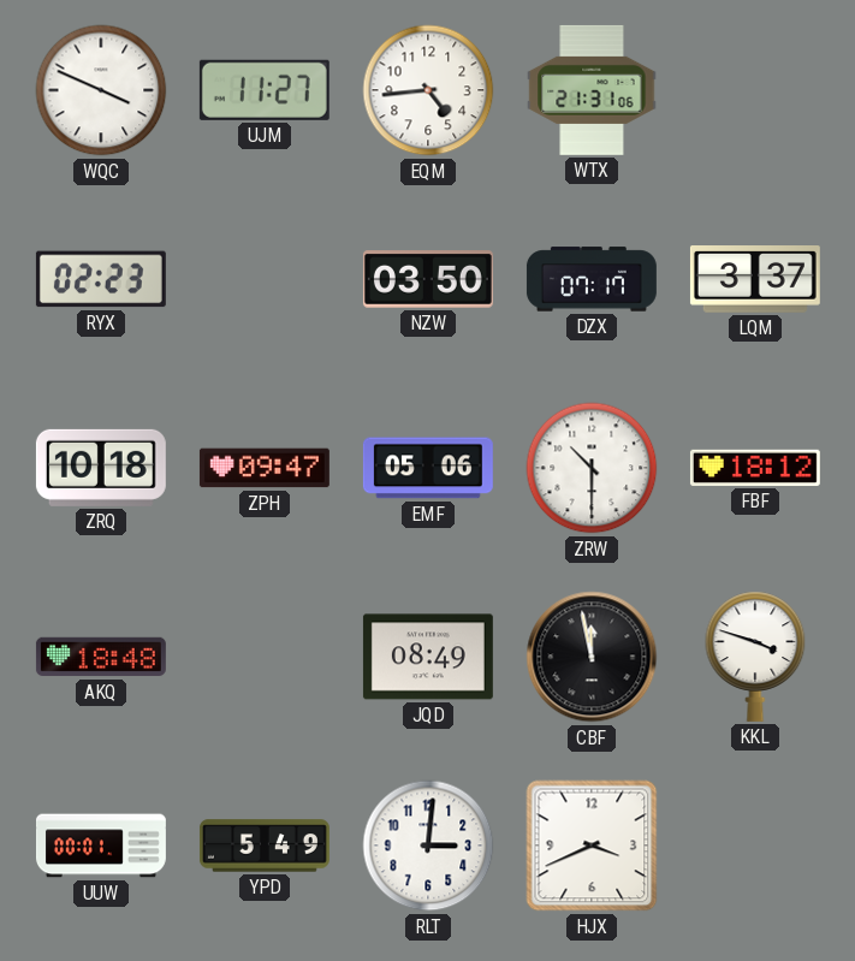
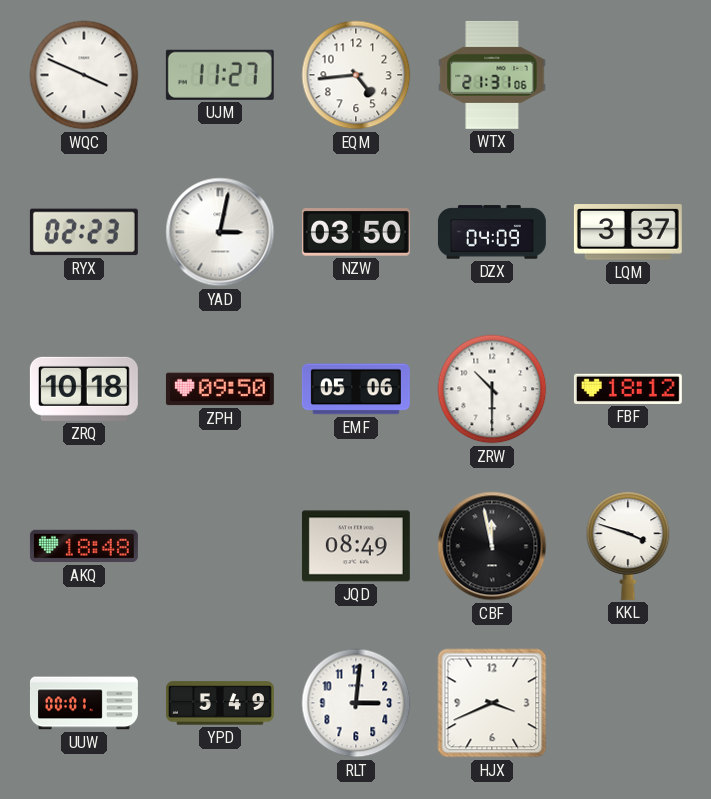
YAD: none -> 3:02 (220, 232)
DZX: 07:17 -> 04:09 (492, 232)
ZPH: 09:47 -> 09:50 (220, 389)
